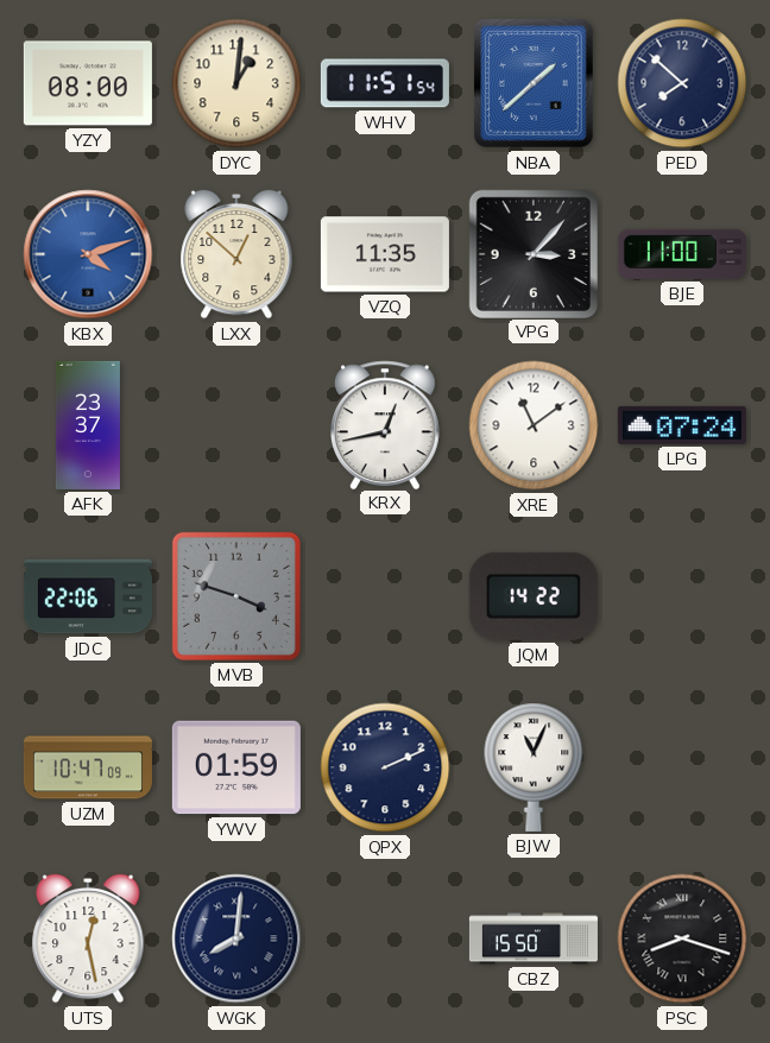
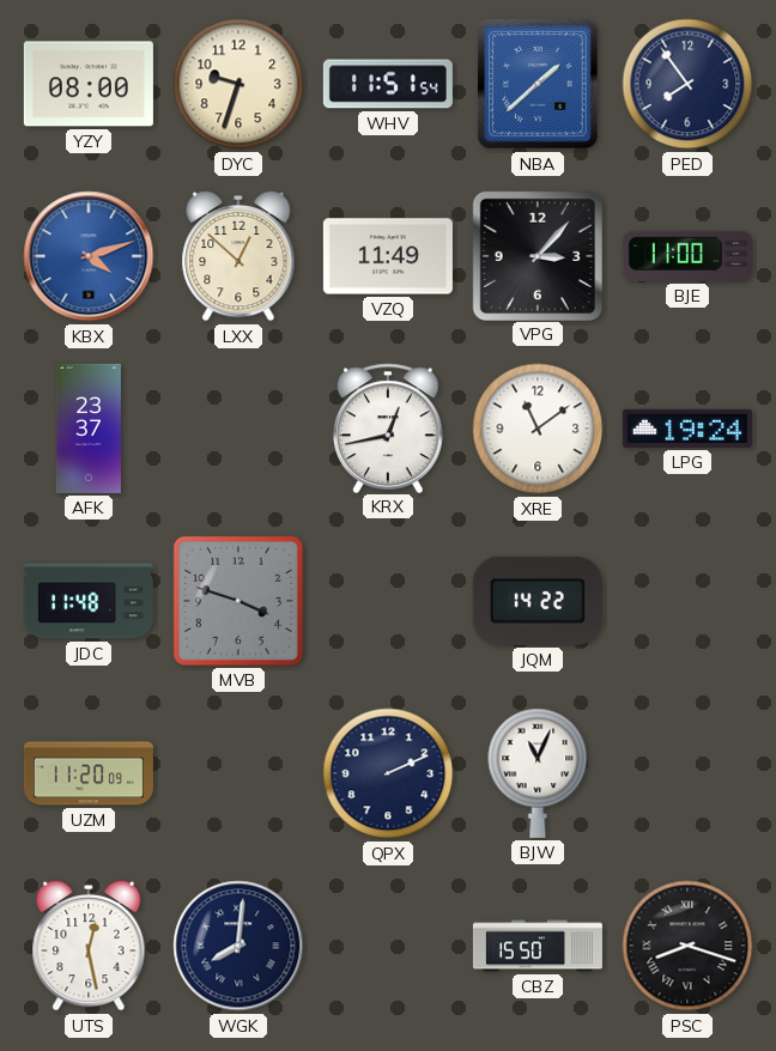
DYC: 1:01 -> 9:33 (238, 84)
PED: 7:52 -> 7:54 (687, 84)
VZQ: 11:35 -> 11:49 (388, 256)
LPG: 07:24 -> 19:24 (687, 429)
JDC: 22:06 -> 11:48 (89, 601)
UZM: 10:47 -> 11:20 (89, 773)
YWV: 01:59 -> none (236, 767)
